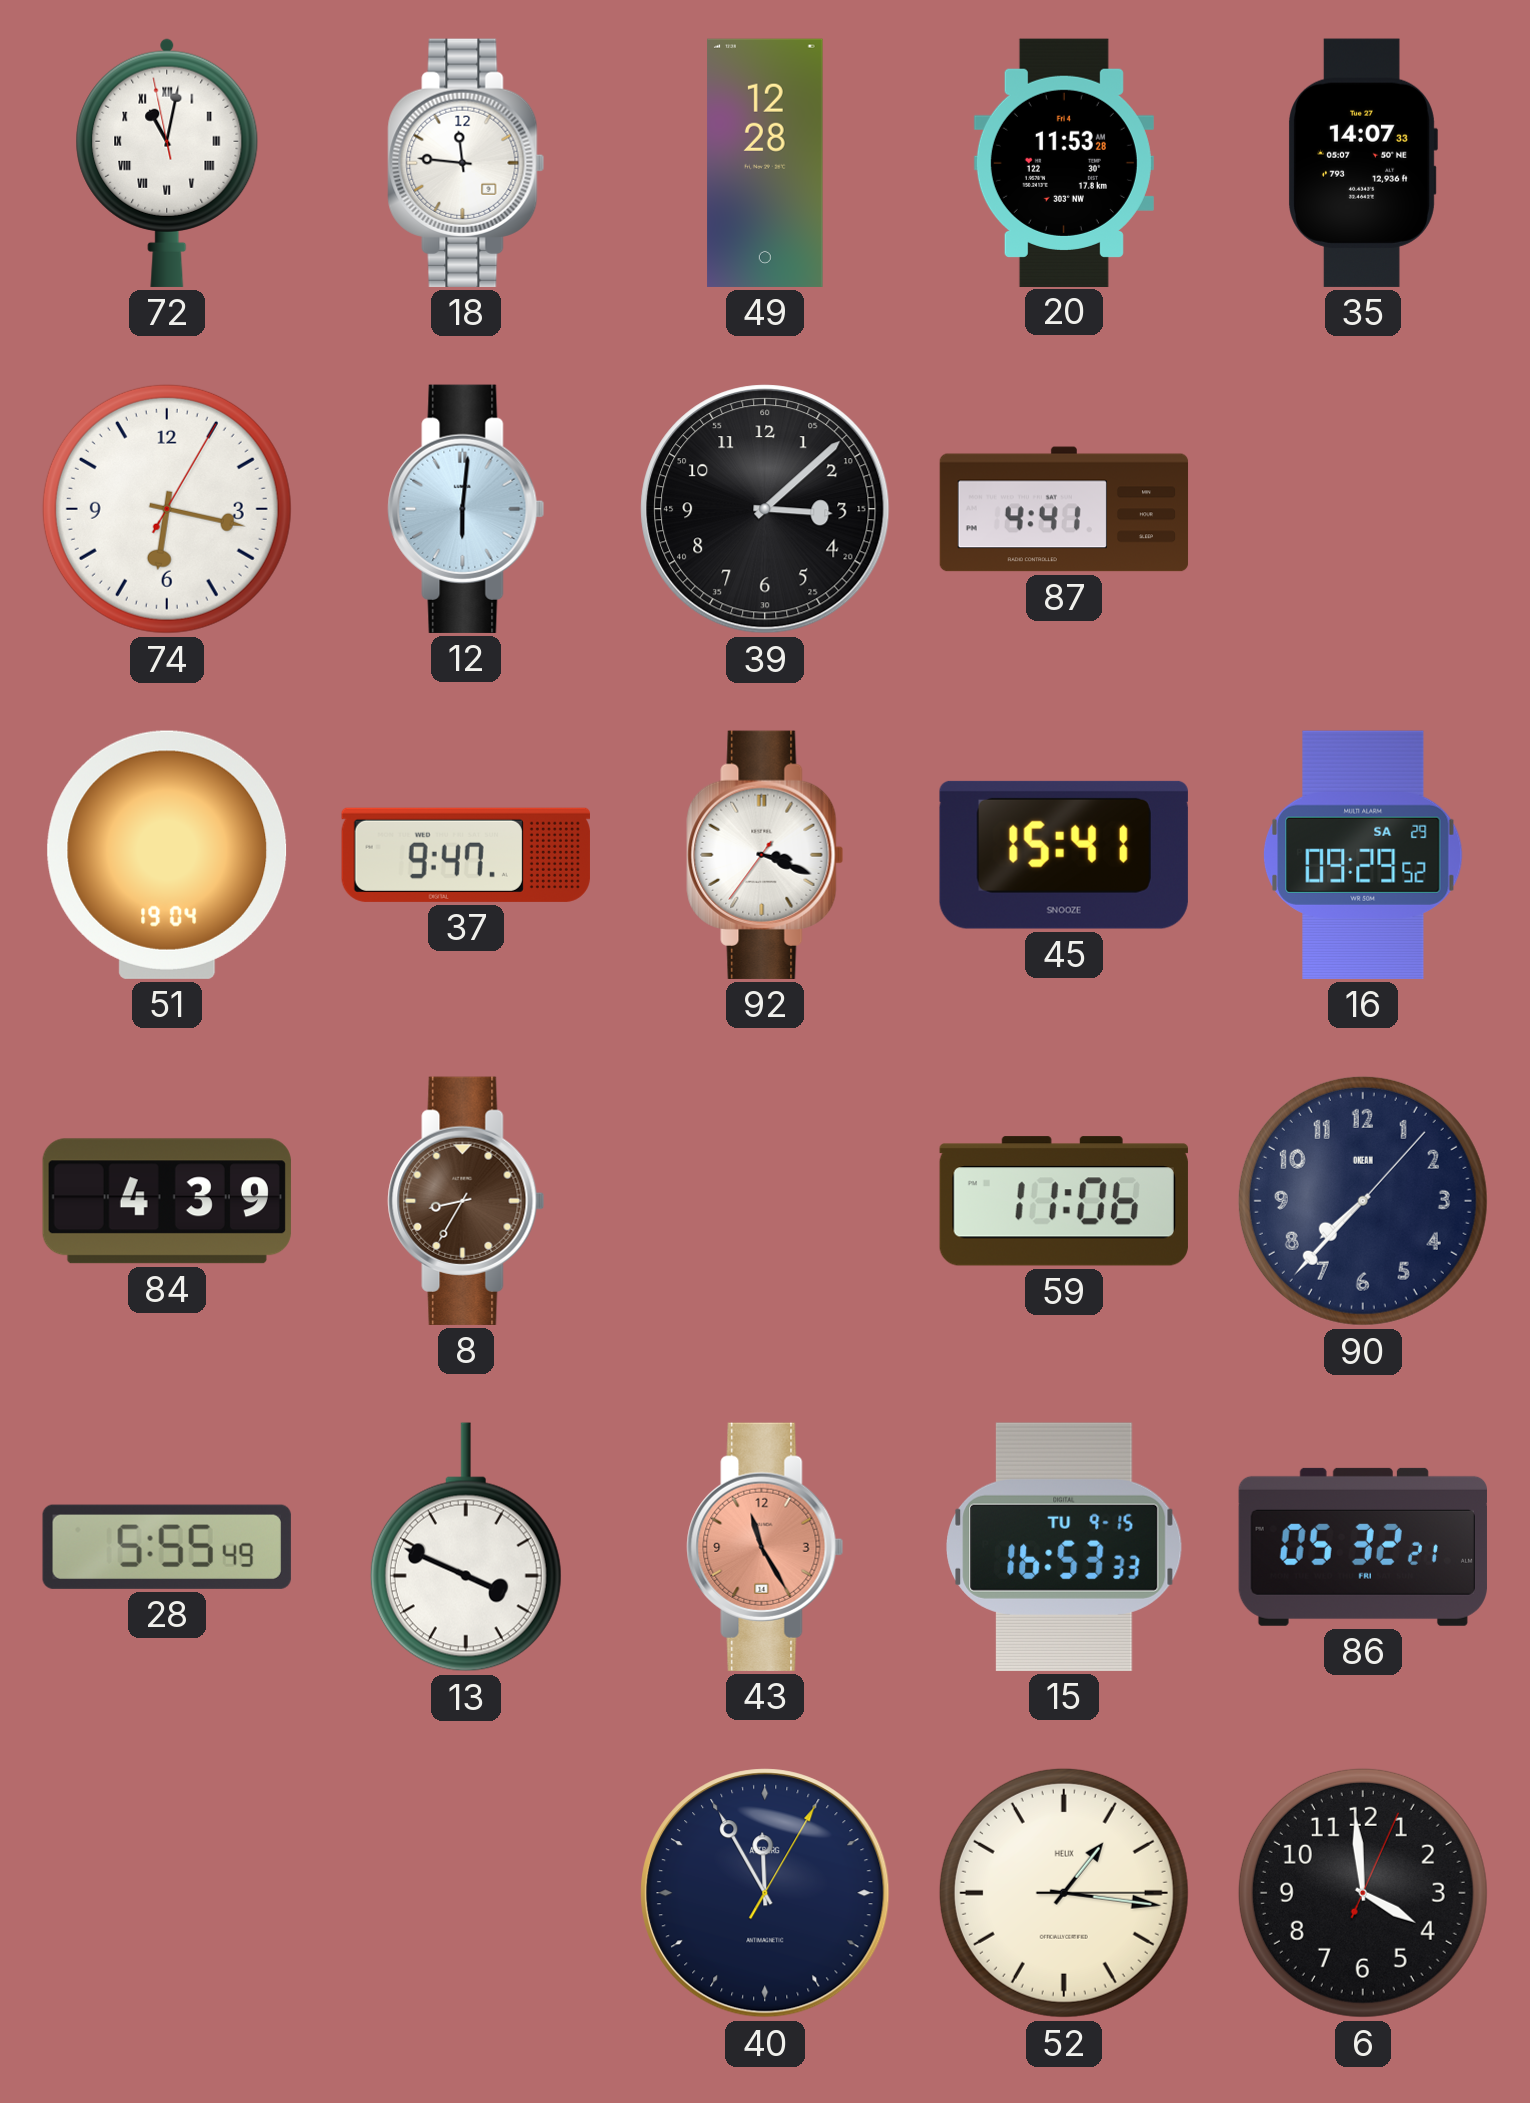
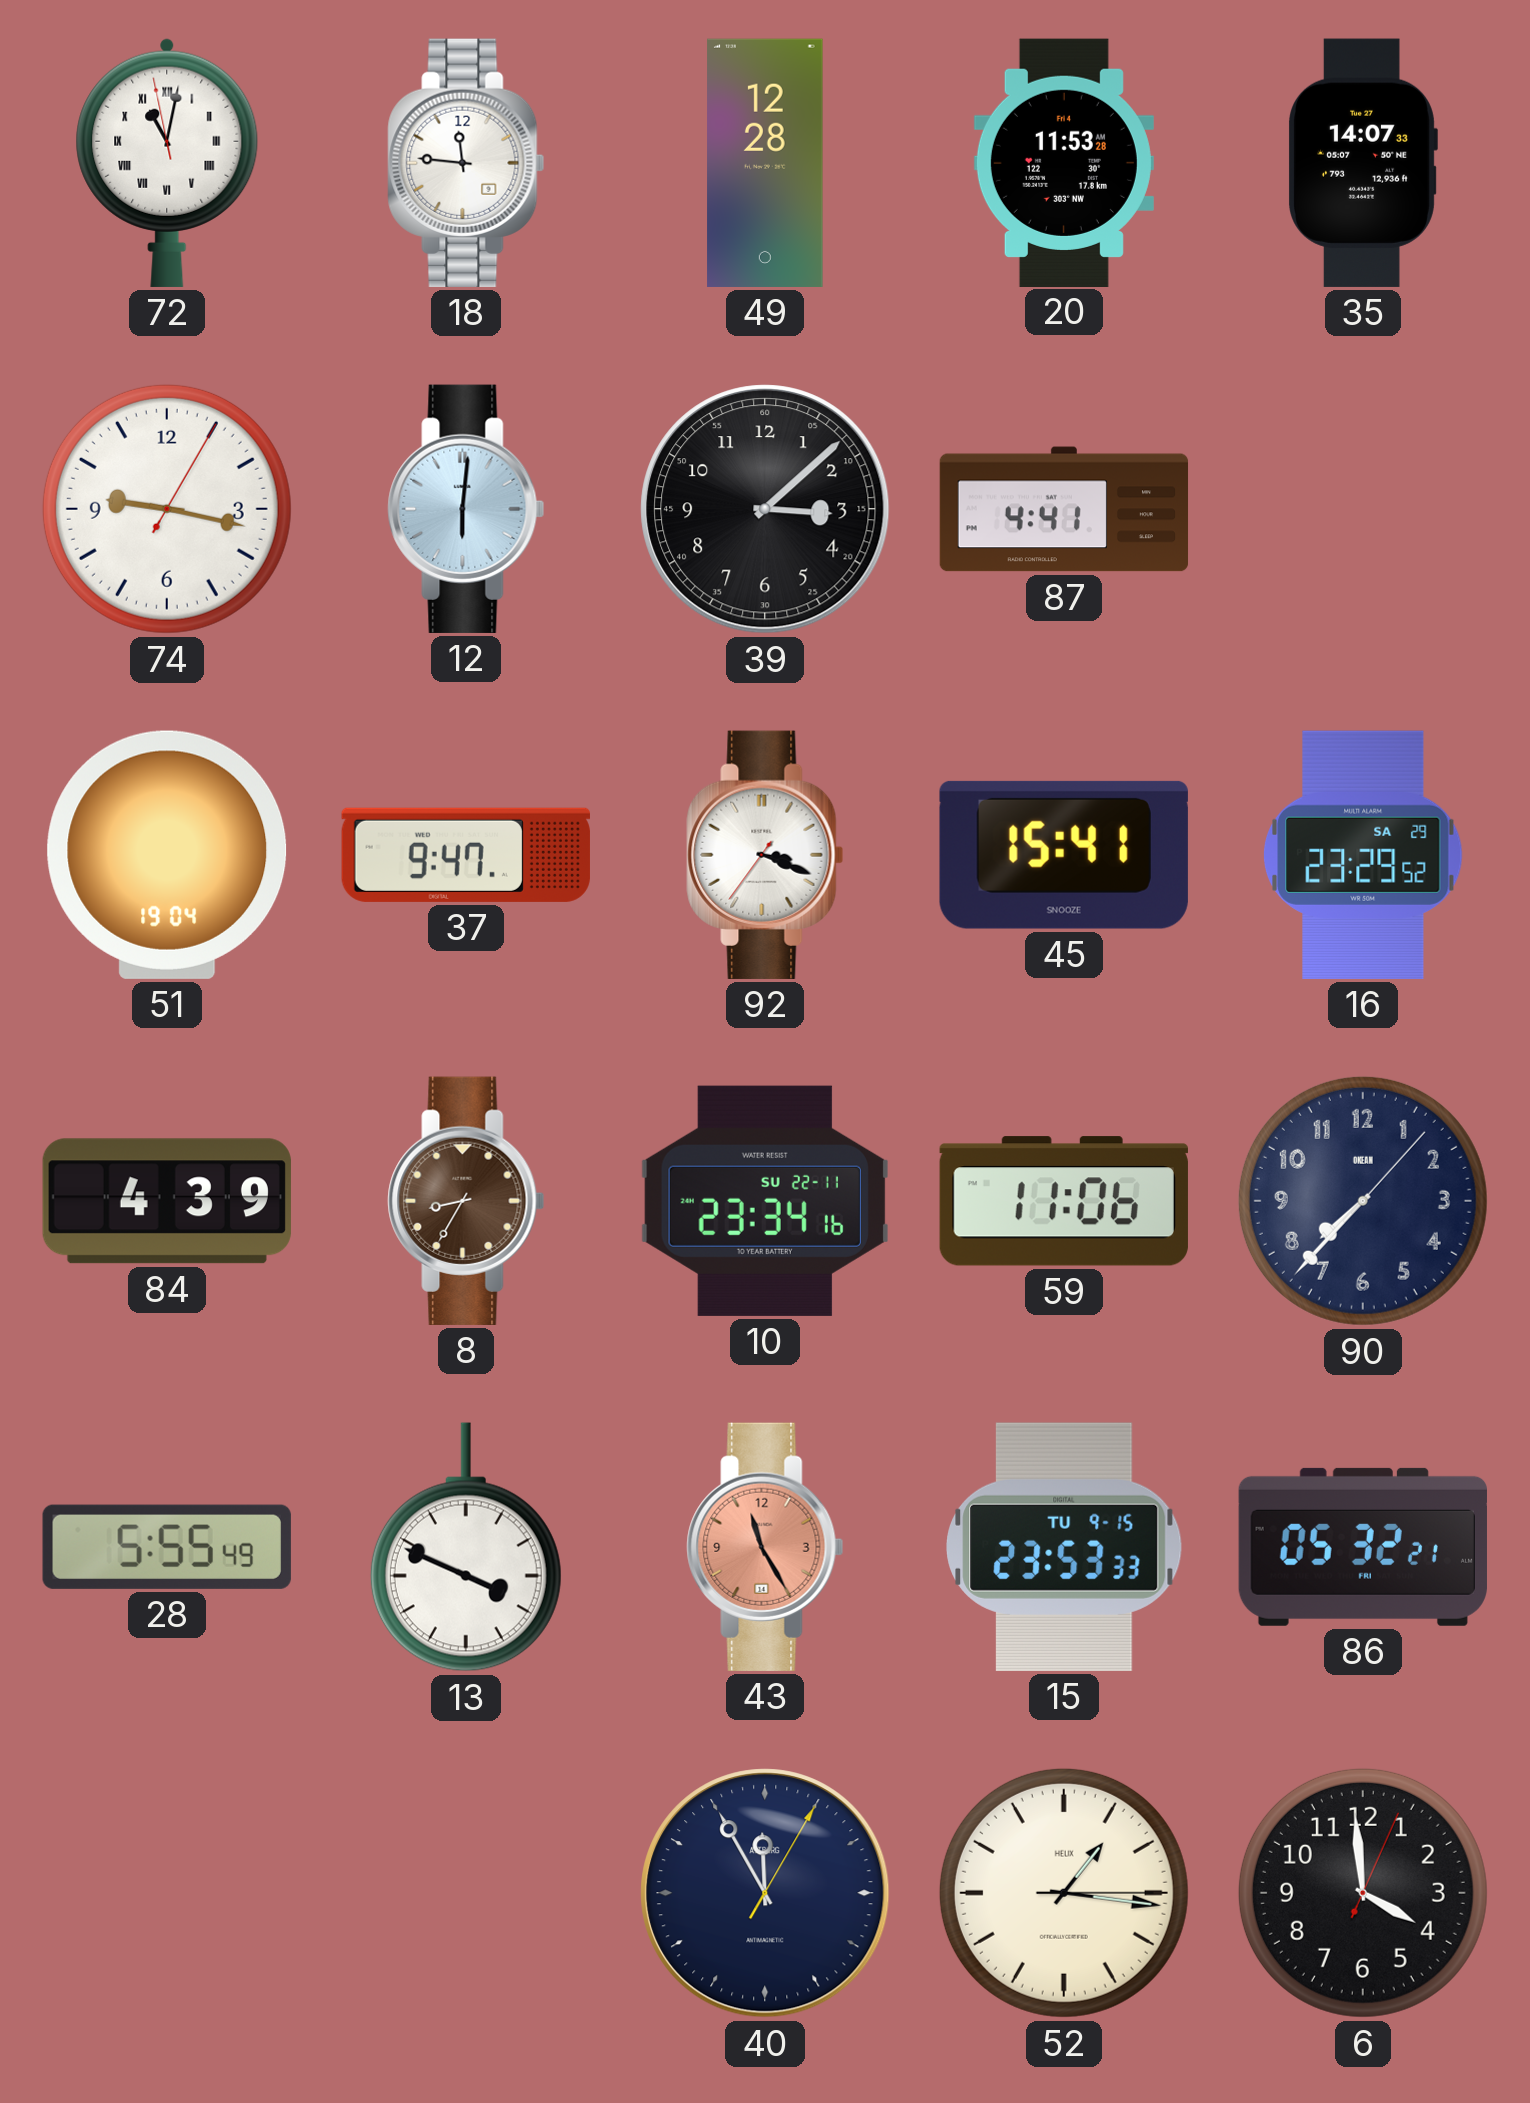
74: 6:17 -> 9:17 (167, 509)
16: 09:29 -> 23:29 (1364, 855)
10: none -> 23:34 (765, 1201)
15: 16:53 -> 23:53 (1064, 1547)
